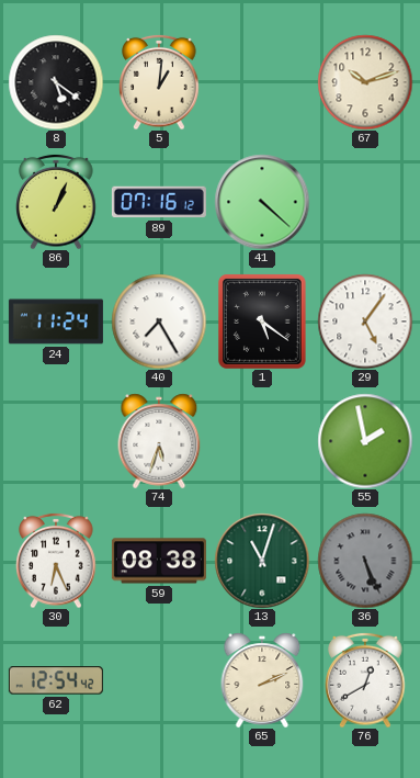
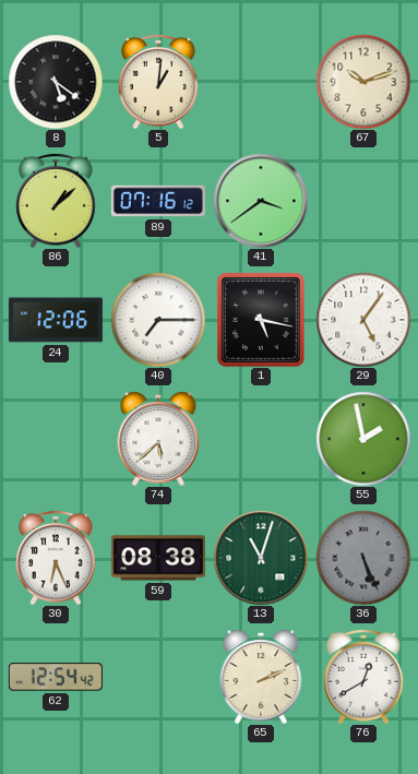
86: 1:04 -> 1:08 (56, 201)
41: 4:22 -> 3:39 (261, 201)
24: 11:24 -> 12:06 (56, 320)
40: 7:25 -> 7:15 (158, 320)
1: 5:21 -> 5:17 (261, 320)
74: 5:33 -> 5:38 (158, 439)
